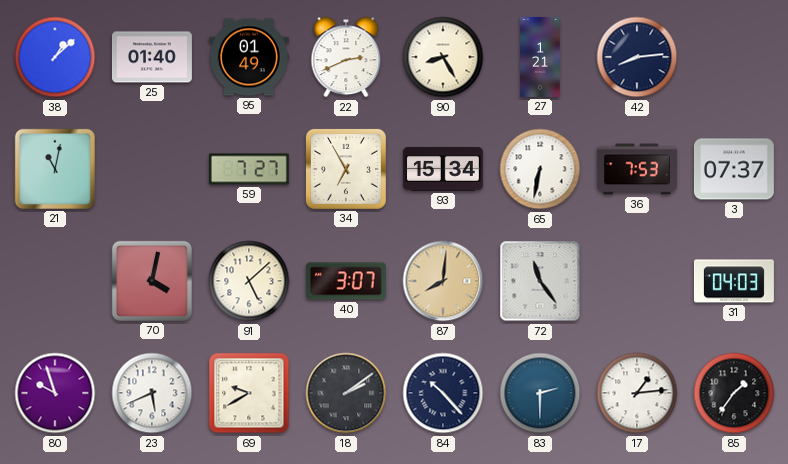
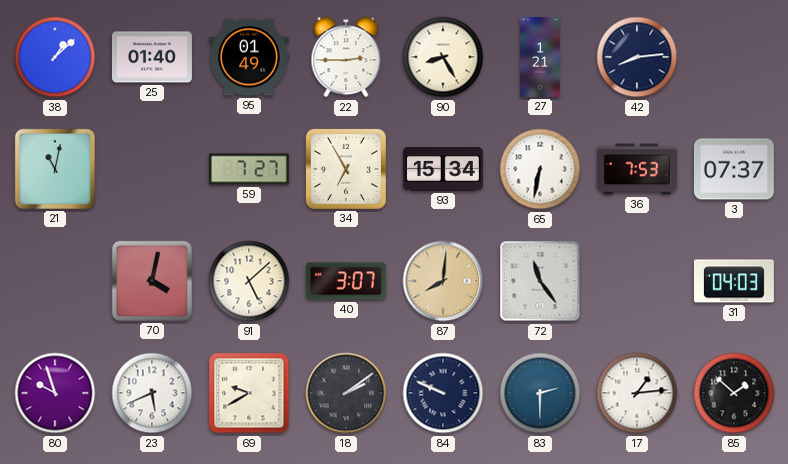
22: 2:41 -> 2:45 (346, 57)
84: 10:23 -> 9:49 (443, 393)
85: 1:36 -> 1:52 (734, 393)
